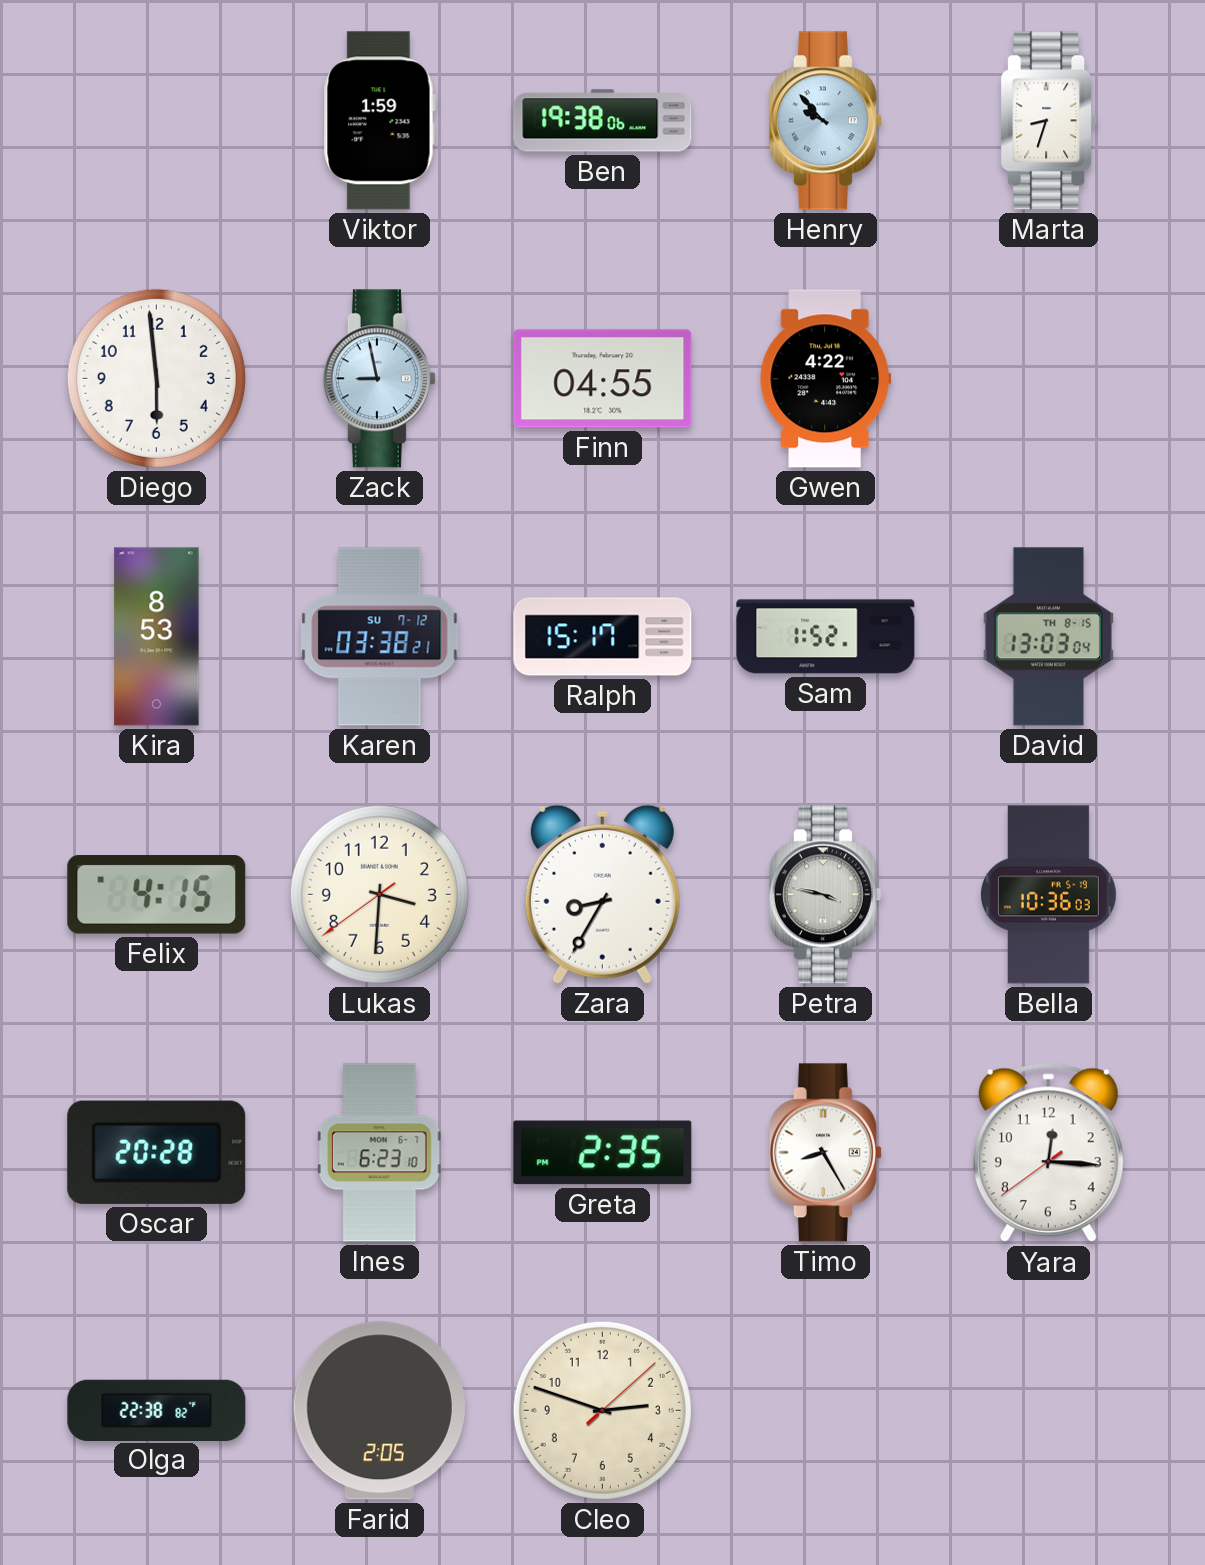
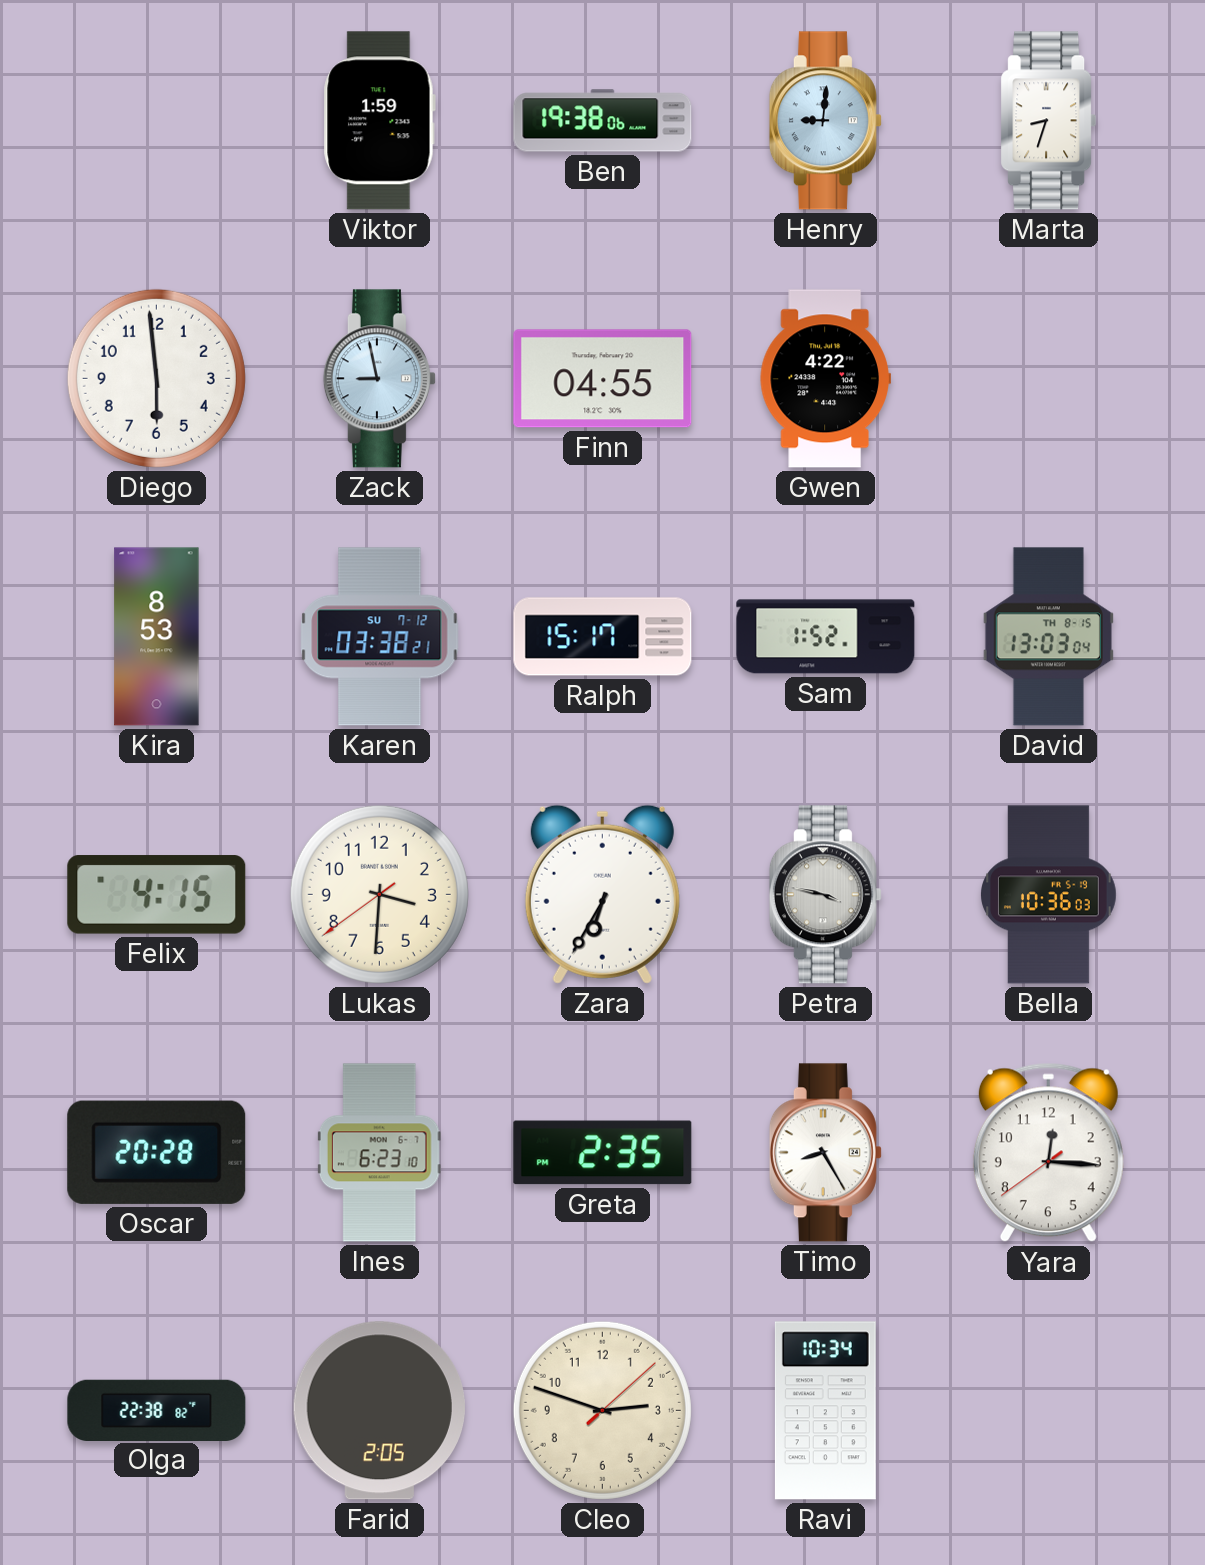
Henry: 9:53 -> 9:01 (825, 121)
Zara: 8:35 -> 6:35 (602, 894)
Ravi: none -> 10:34 (825, 1411)
